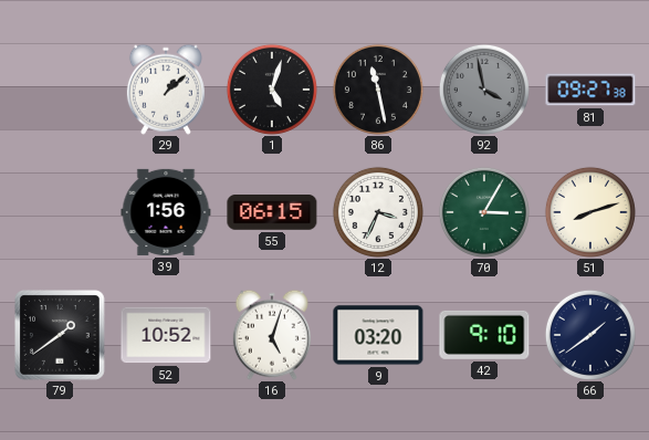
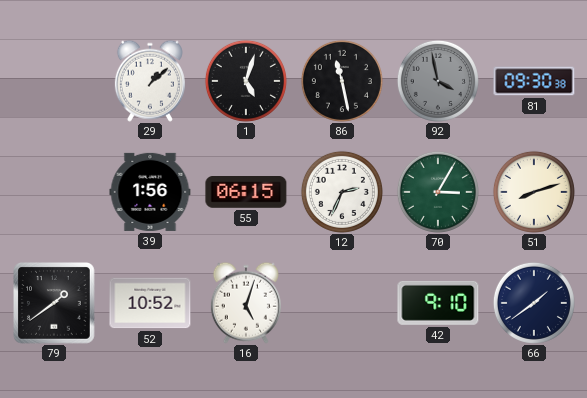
81: 09:27 -> 09:30 (534, 81)
12: 3:34 -> 2:34 (342, 192)
9: 03:20 -> none (378, 335)
